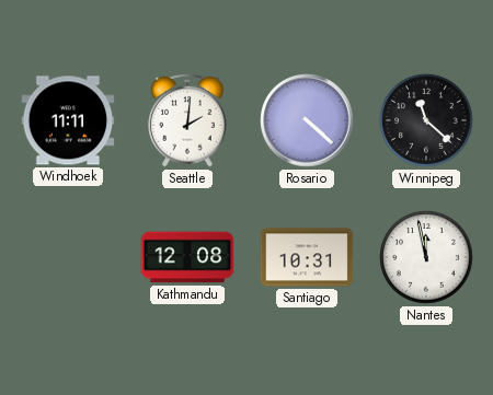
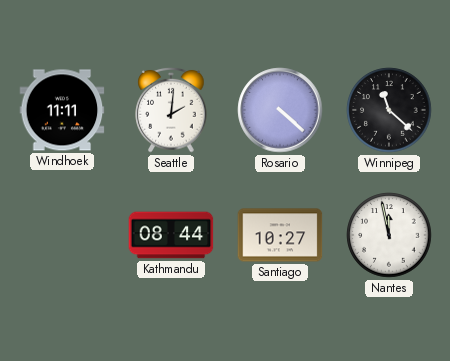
Kathmandu: 12:08 -> 08:44 (171, 235)
Santiago: 10:31 -> 10:27 (280, 235)
